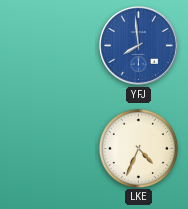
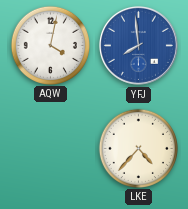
AQW: none -> 4:02 (50, 45)
LKE: 4:34 -> 4:37 (138, 148)
